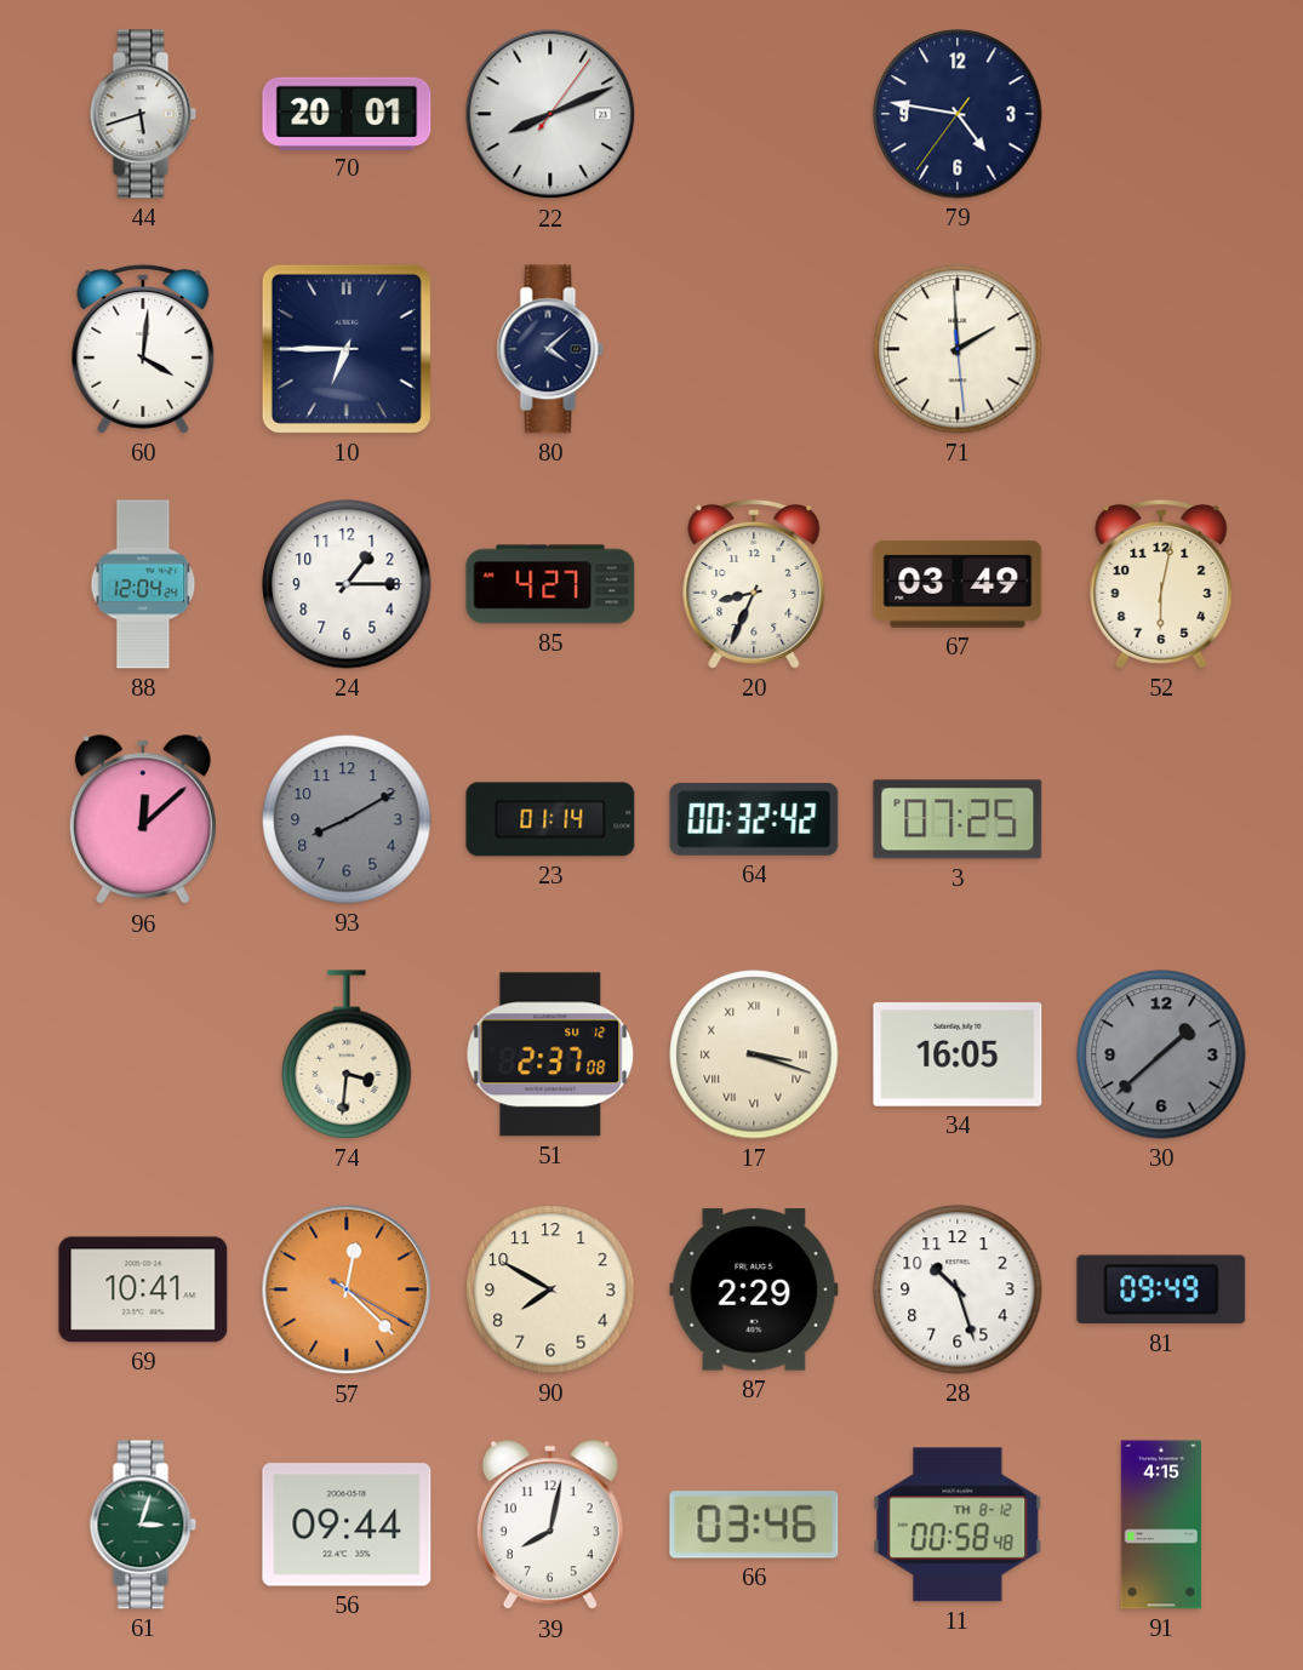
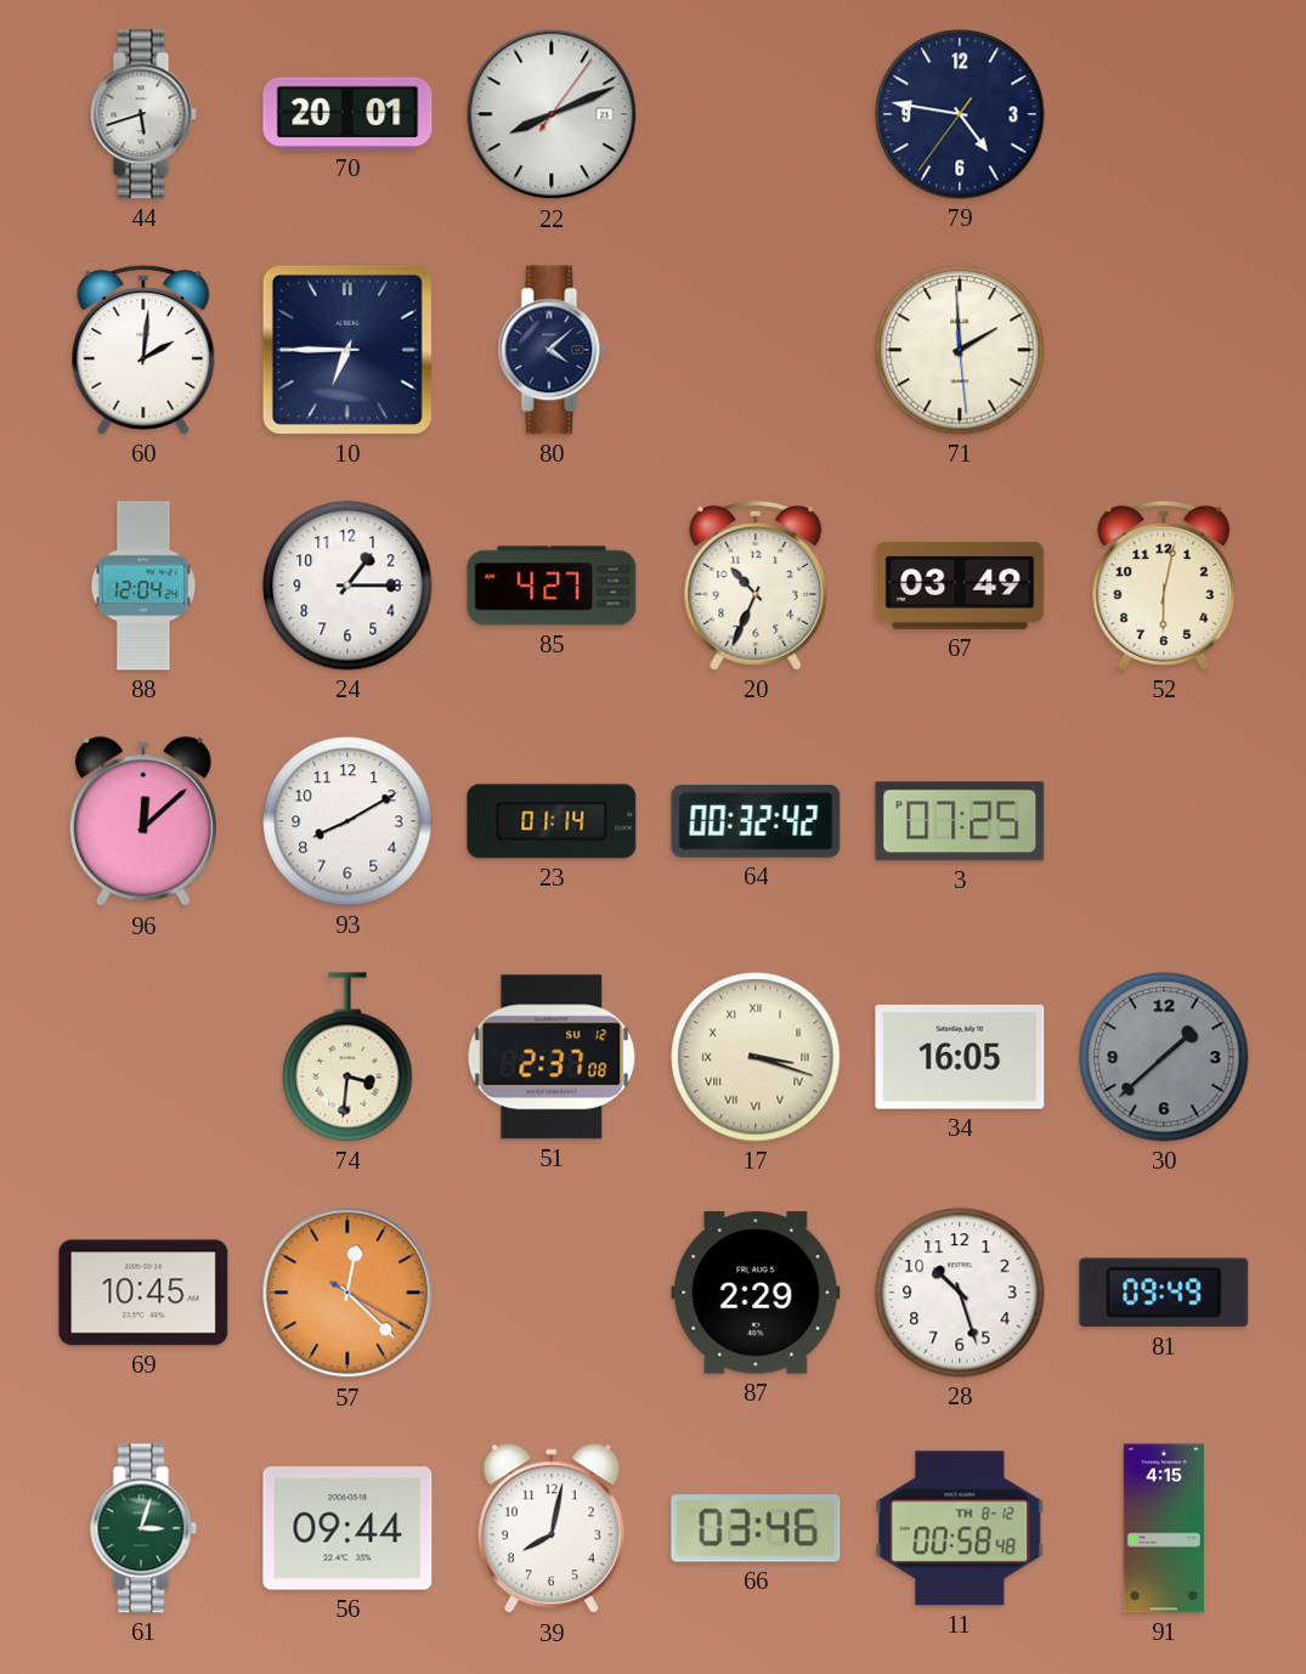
60: 4:01 -> 2:01 (143, 350)
20: 8:34 -> 10:34 (756, 586)
93 dial: grey -> white (347, 821)
69: 10:41 -> 10:45 (143, 1293)
90: 7:50 -> none (550, 1289)
